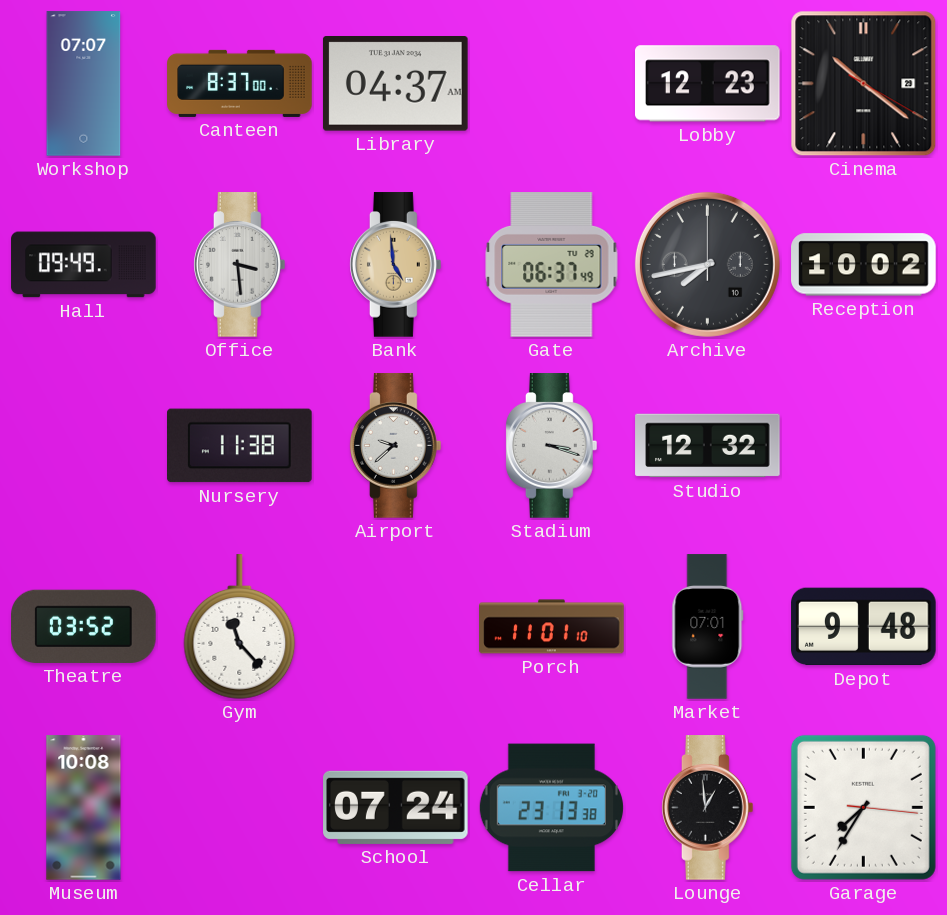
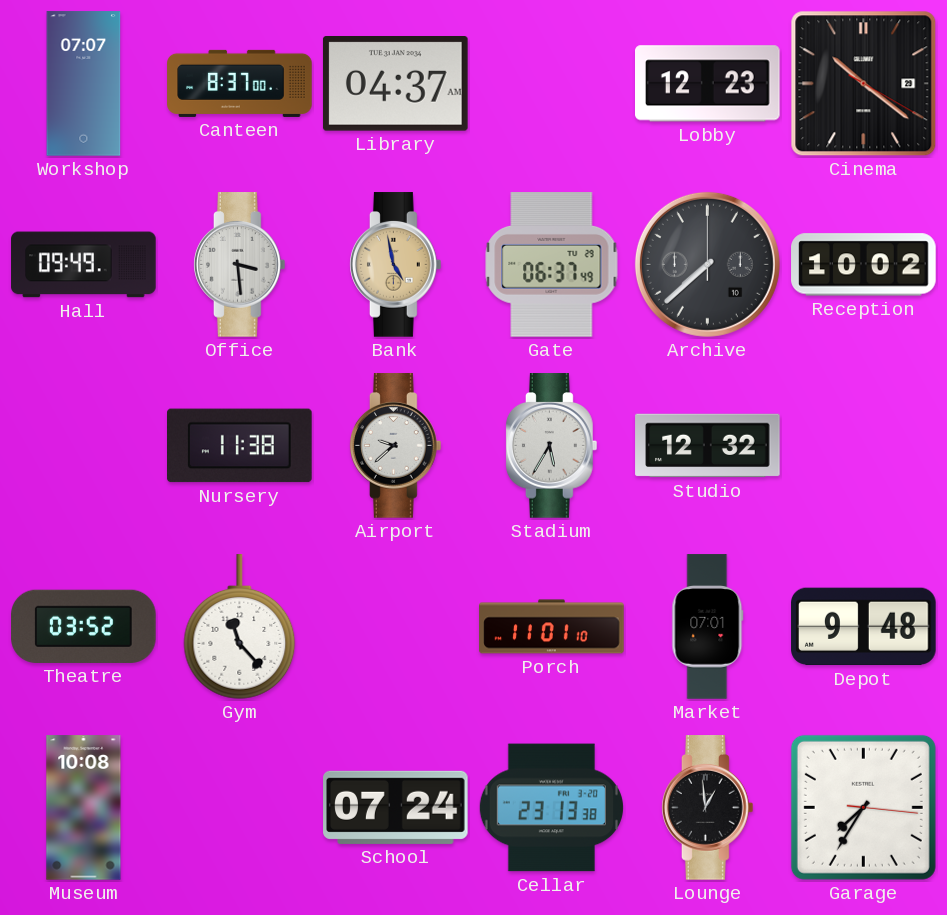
Bank: 4:59 -> 4:58 (396, 265)
Archive: 7:43 -> 7:38 (707, 264)
Stadium: 3:18 -> 5:35 (552, 446)
